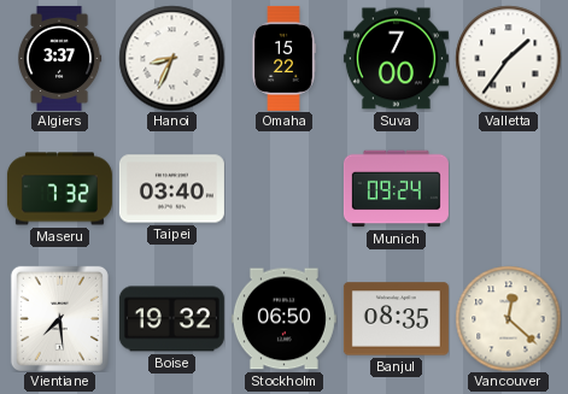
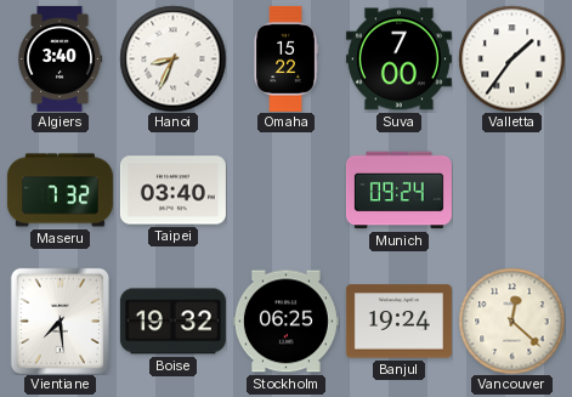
Algiers: 3:37 -> 3:40 (60, 58)
Stockholm: 06:50 -> 06:25 (285, 322)
Banjul: 08:35 -> 19:24 (398, 322)
